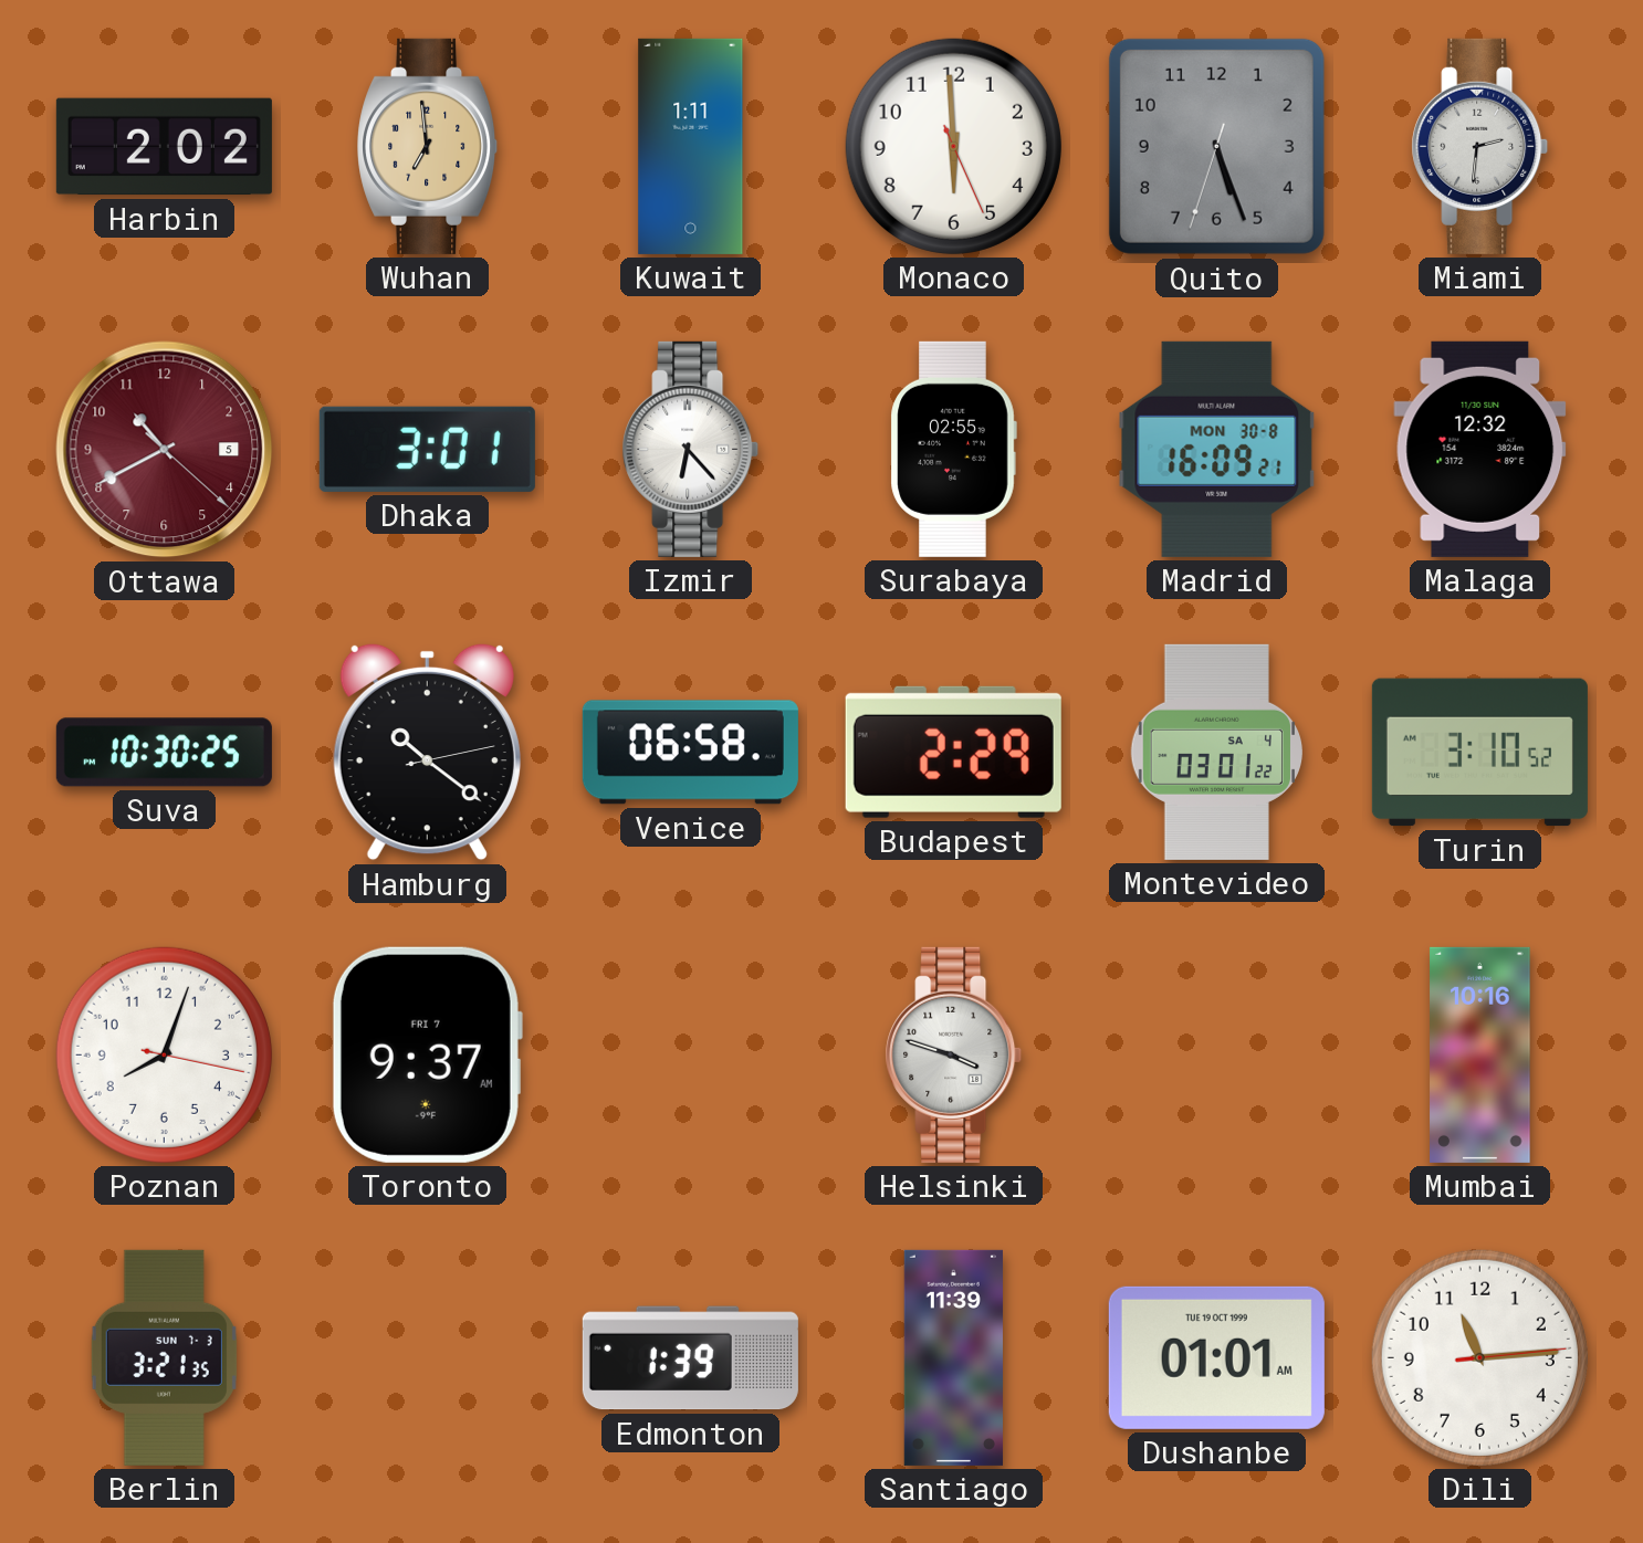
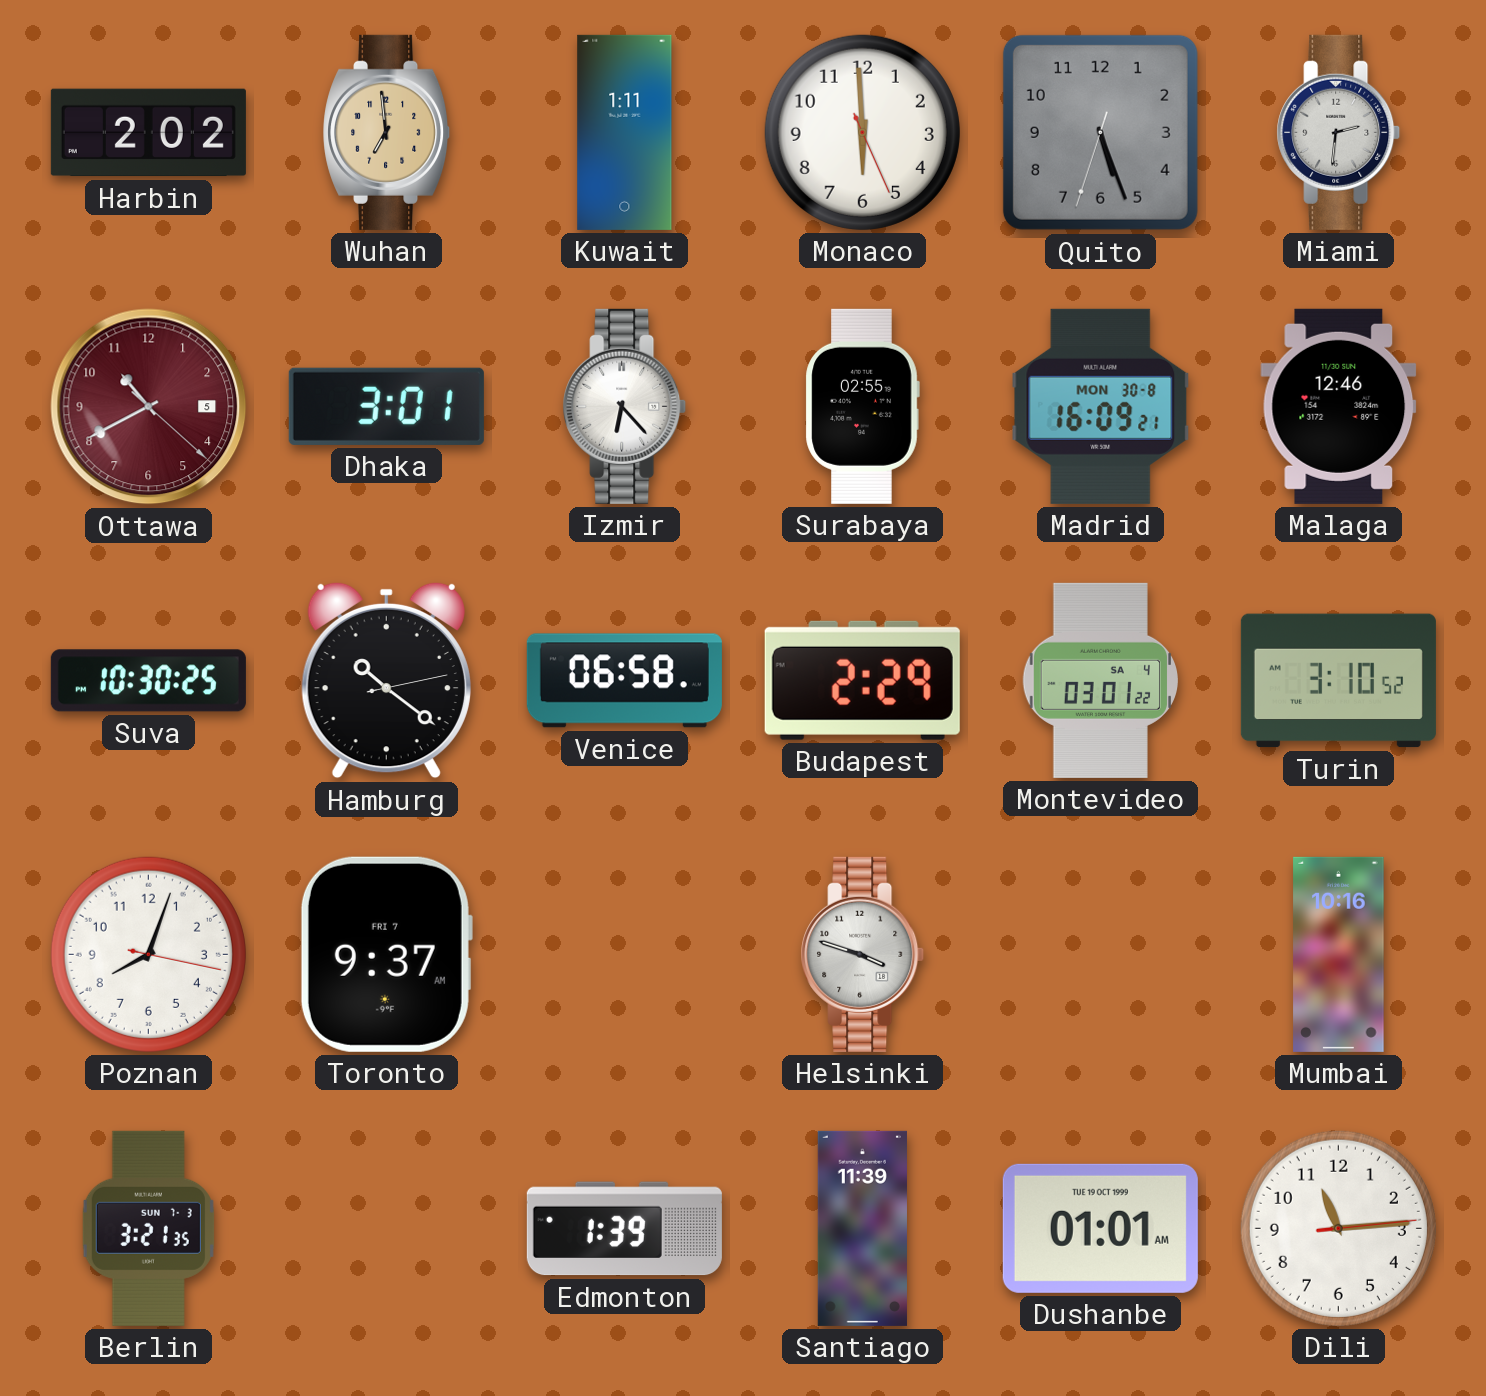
Malaga: 12:32 -> 12:46 (1339, 406)
